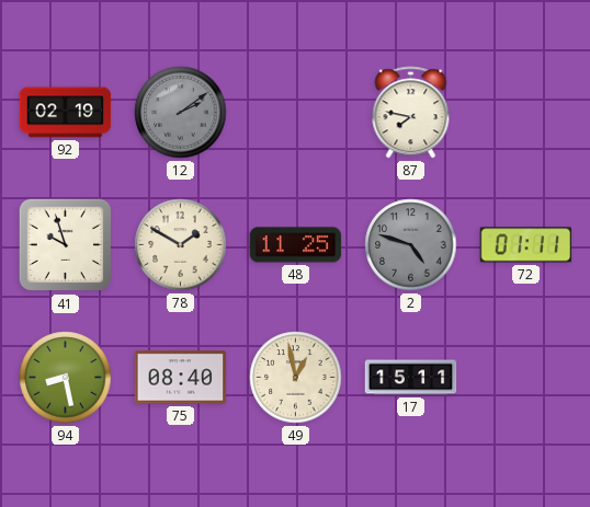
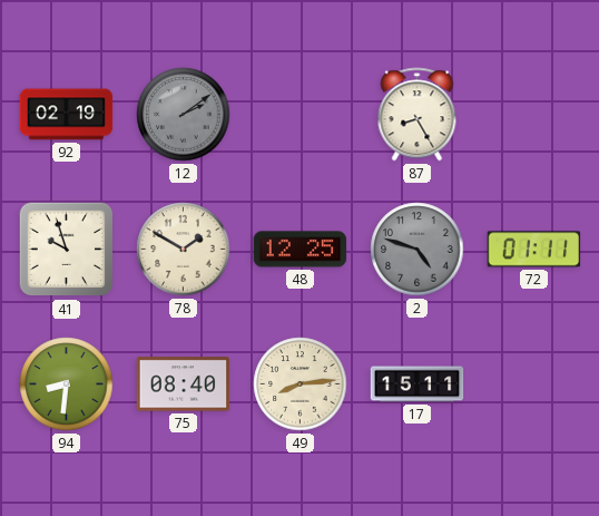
87: 7:47 -> 8:25 (418, 115)
48: 11:25 -> 12:25 (301, 250)
94: 8:28 -> 8:31 (67, 384)
49: 12:58 -> 8:14 (301, 384)
